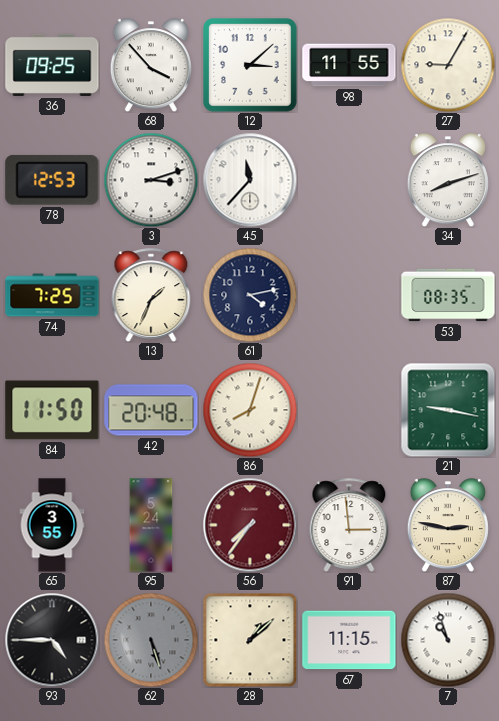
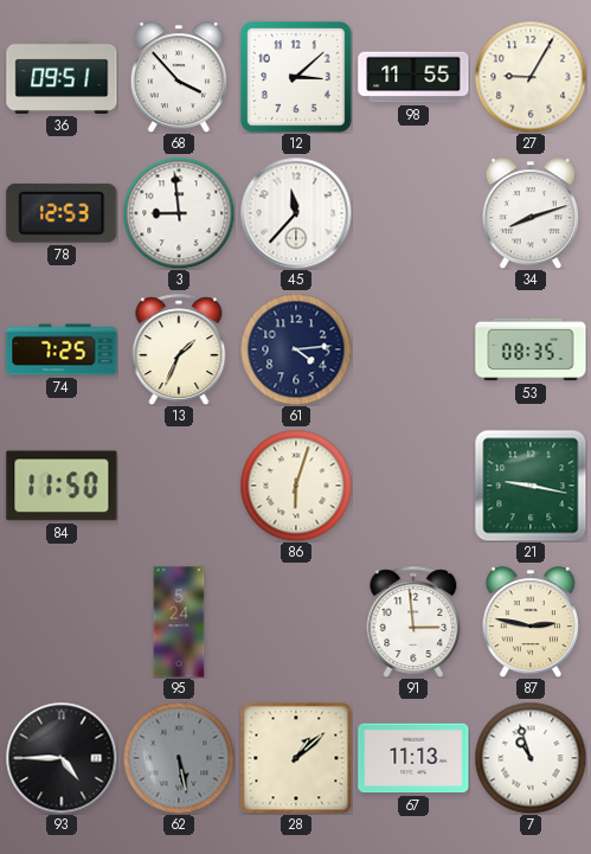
36: 09:25 -> 09:51 (62, 77)
3: 3:12 -> 8:59 (179, 213)
61: 4:13 -> 4:14 (296, 349)
42: 20:48 -> none (151, 410)
86: 8:03 -> 6:03 (296, 486)
65: 3:55 -> none (52, 525)
56: 7:36 -> none (250, 525)
62: 5:27 -> 5:28 (179, 758)
67: 11:15 -> 11:13 (413, 758)
